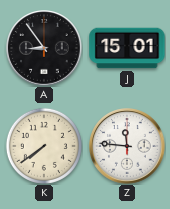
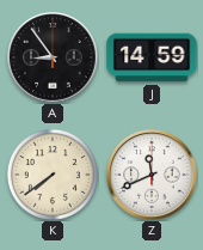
J: 15:01 -> 14:59 (152, 57)
Z: 11:46 -> 11:41 (152, 175)
